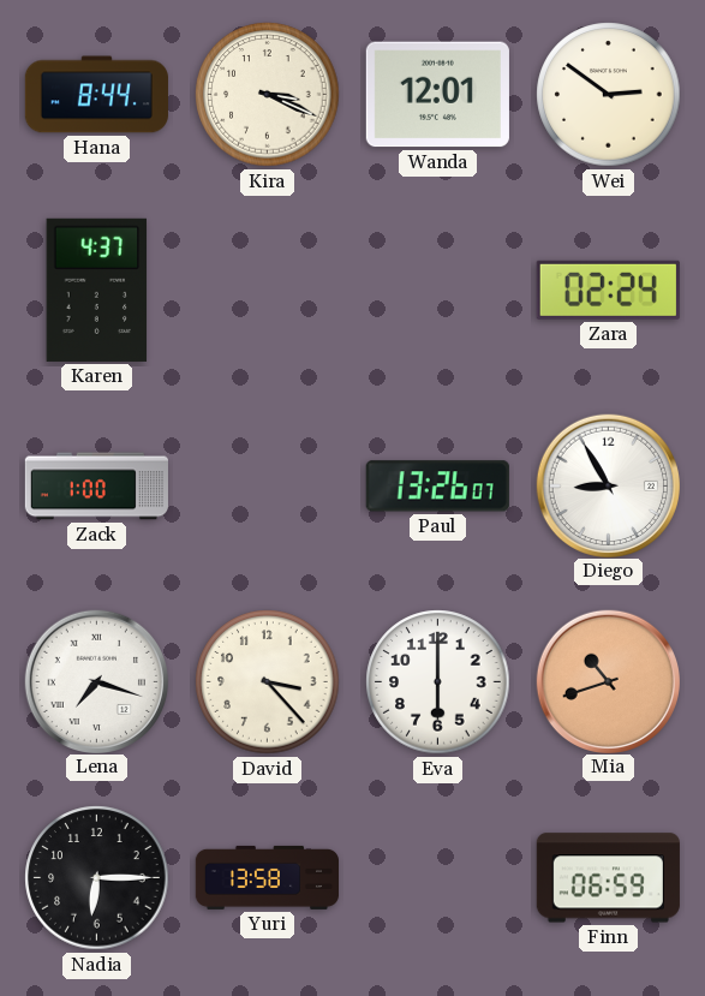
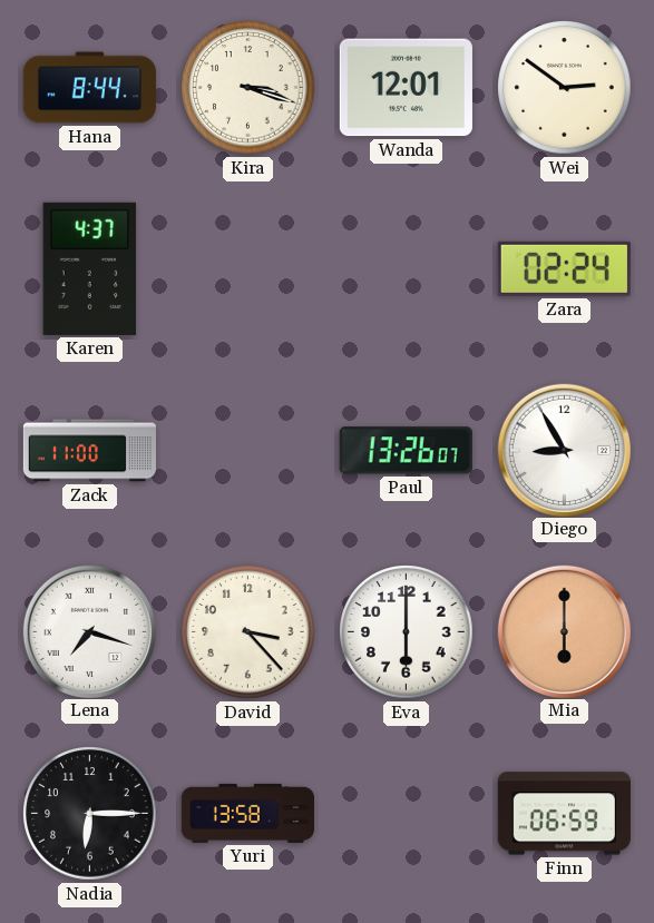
Kira: 3:19 -> 3:18 (248, 88)
Zack: 1:00 -> 11:00 (89, 451)
Mia: 10:42 -> 6:00 (564, 631)
